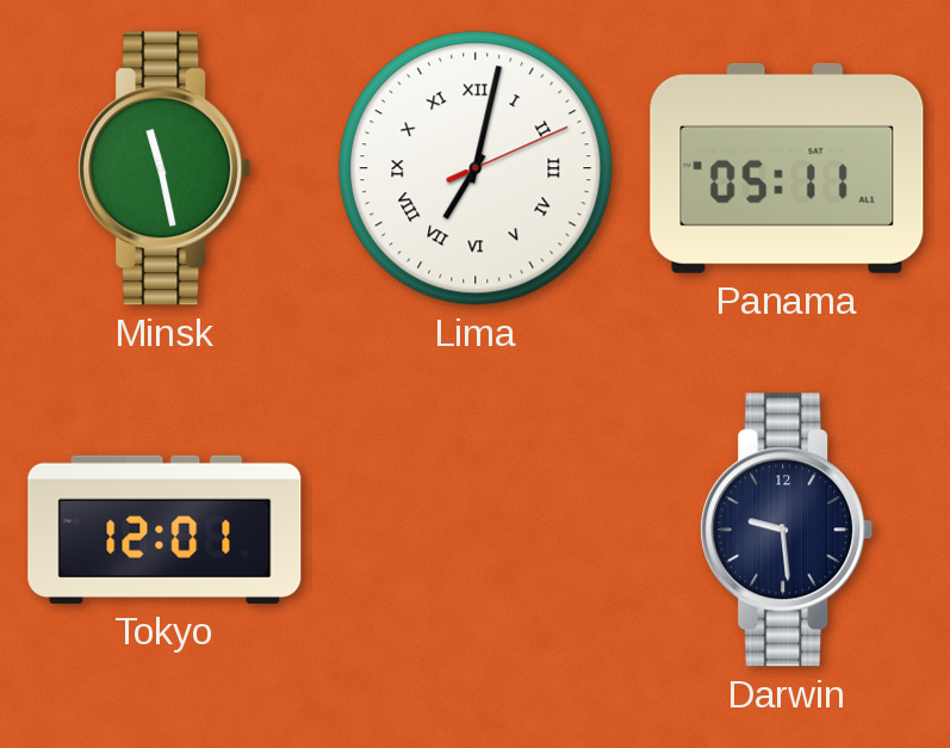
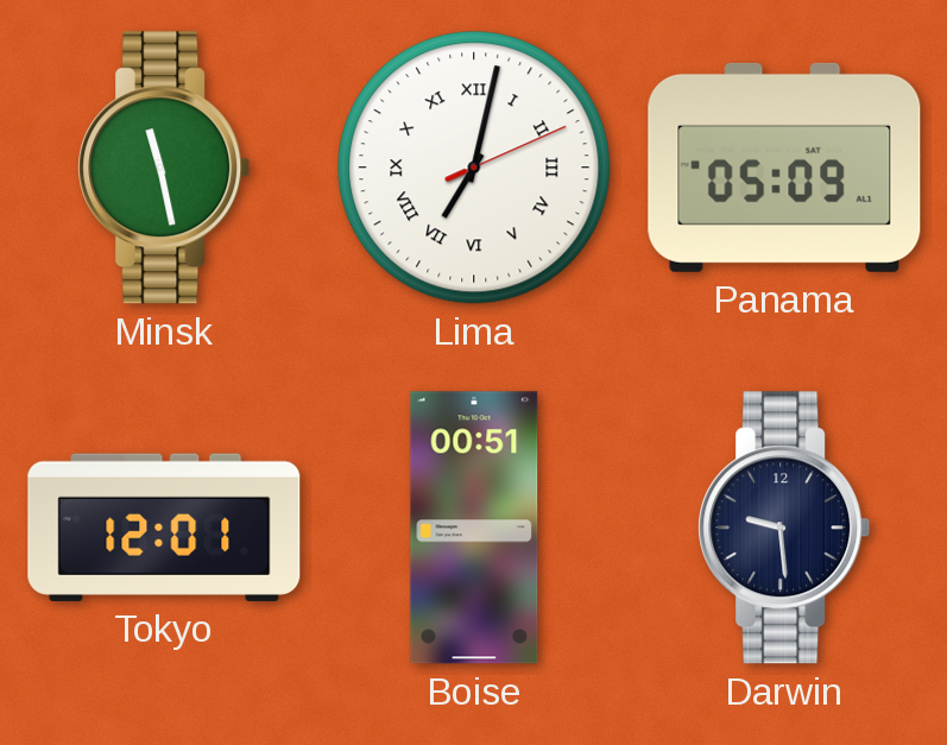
Panama: 05:11 -> 05:09 (784, 168)
Boise: none -> 00:51 (474, 528)
